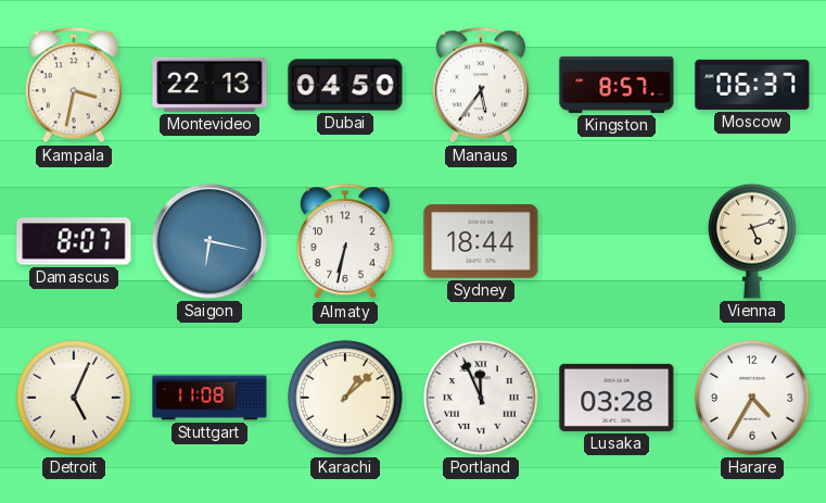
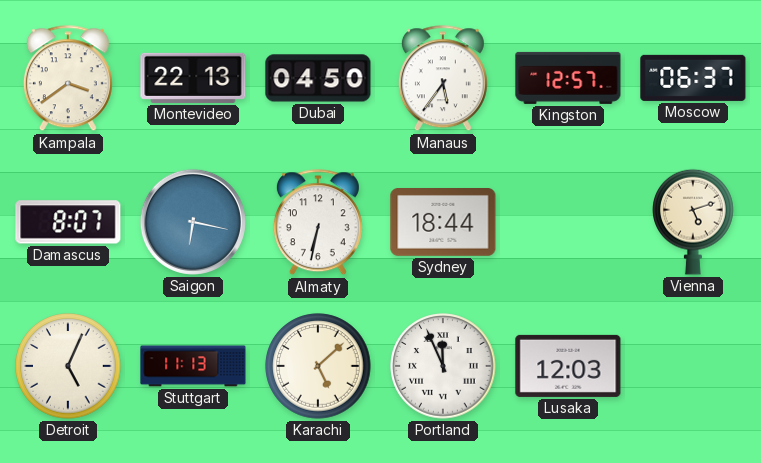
Kampala: 3:32 -> 3:39 (68, 79)
Kingston: 8:57 -> 12:57 (568, 78)
Stuttgart: 11:08 -> 11:13 (193, 366)
Karachi: 1:08 -> 5:08 (318, 366)
Lusaka: 03:28 -> 12:03 (568, 366)
Harare: 4:35 -> none (752, 398)
